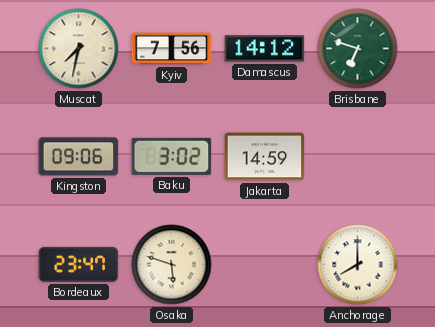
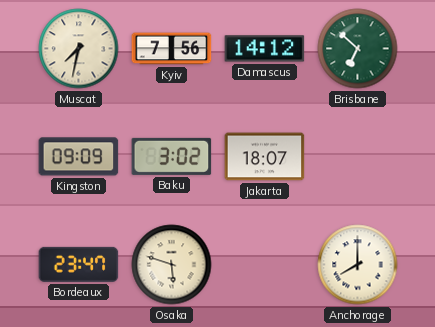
Brisbane: 6:48 -> 6:52 (358, 49)
Kingston: 09:06 -> 09:09 (79, 157)
Jakarta: 14:59 -> 18:07 (265, 157)
